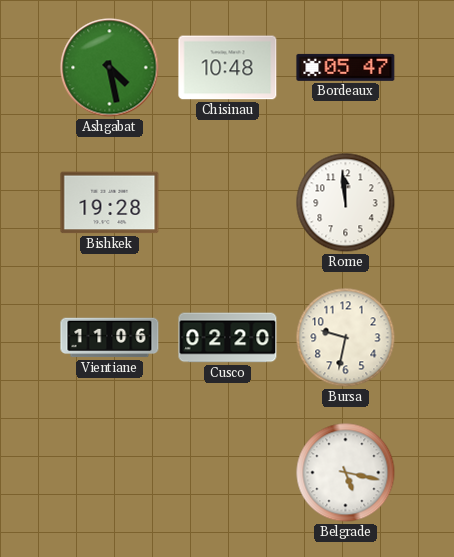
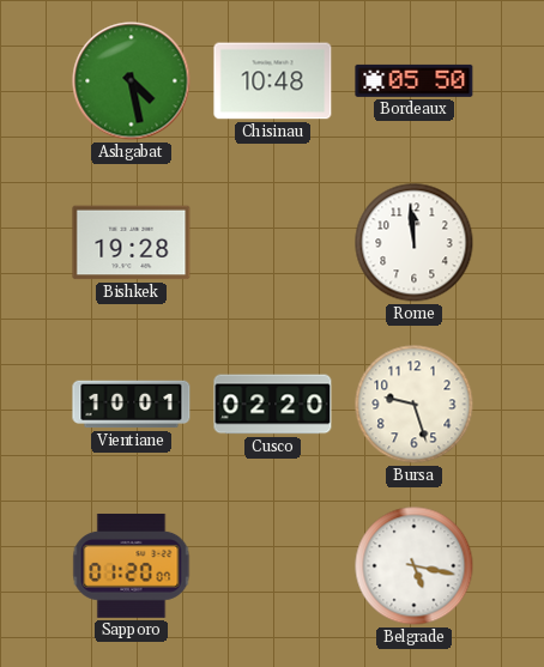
Bordeaux: 05:47 -> 05:50 (415, 80)
Vientiane: 11:06 -> 10:01 (132, 405)
Bursa: 9:32 -> 9:27 (415, 405)
Sapporo: none -> 01:20 (132, 565)
